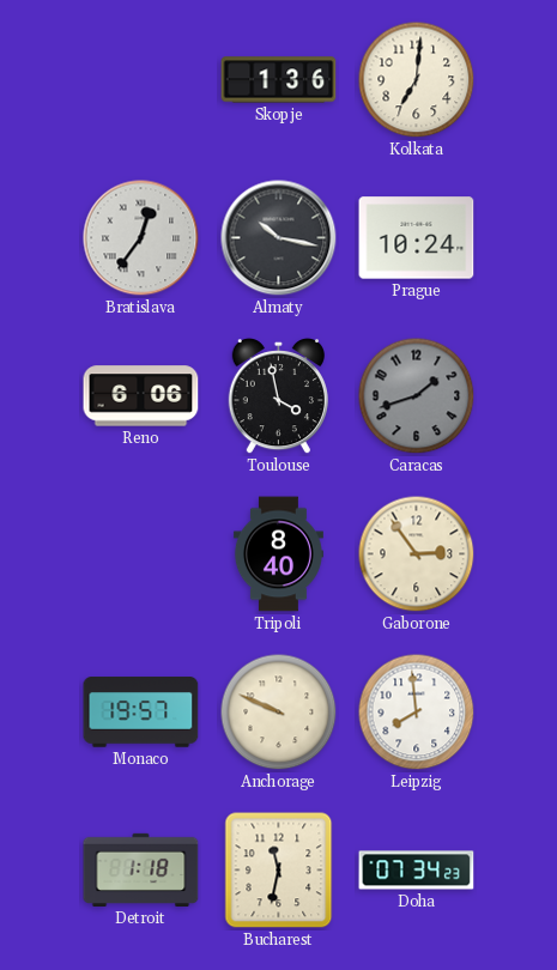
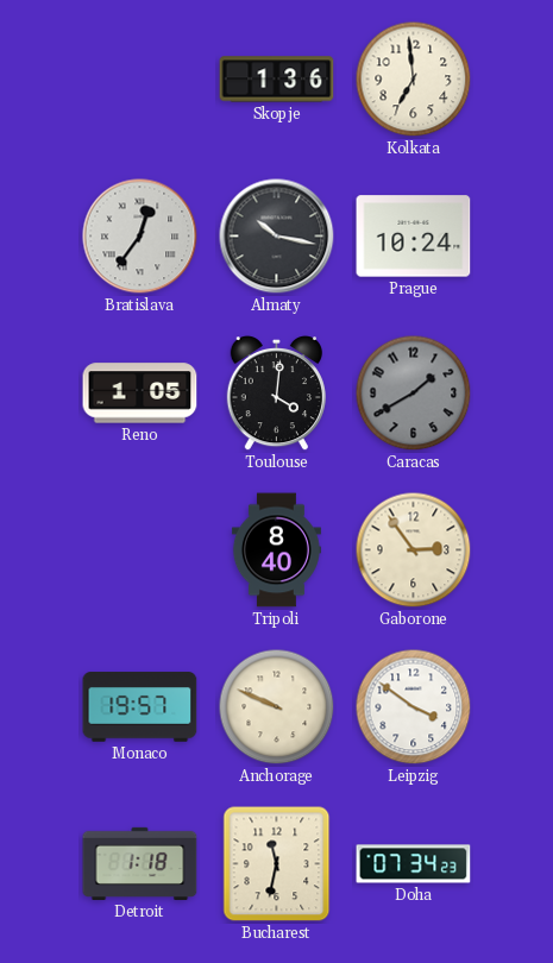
Kolkata: 7:01 -> 6:59 (414, 80)
Reno: 6:06 -> 1:05 (140, 394)
Toulouse: 3:58 -> 4:01 (276, 394)
Caracas: 1:42 -> 1:40 (414, 394)
Leipzig: 7:59 -> 3:51 (414, 707)
